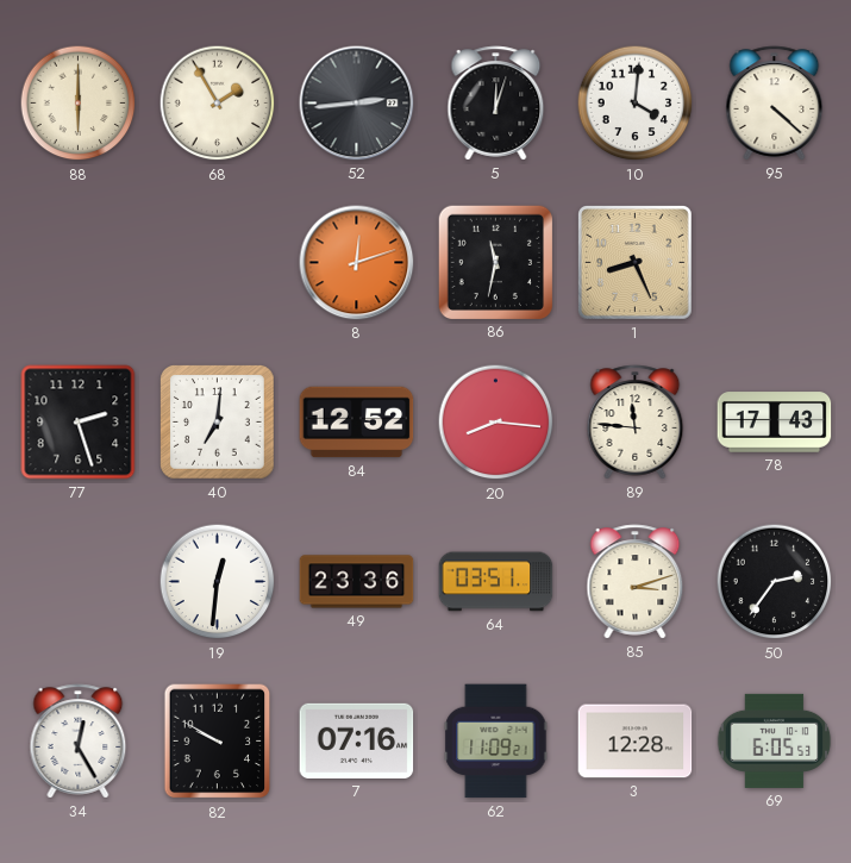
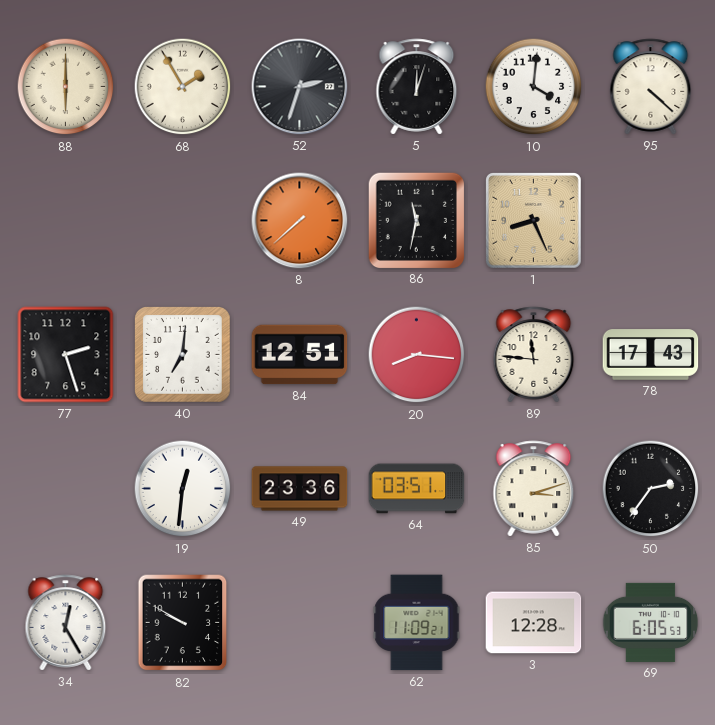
52: 2:44 -> 2:33 (300, 87)
8: 12:12 -> 7:38 (300, 221)
84: 12:52 -> 12:51 (300, 355)
7: 07:16 -> none (357, 740)
